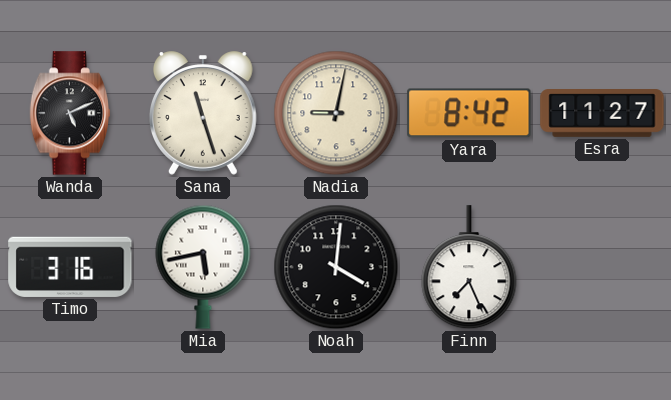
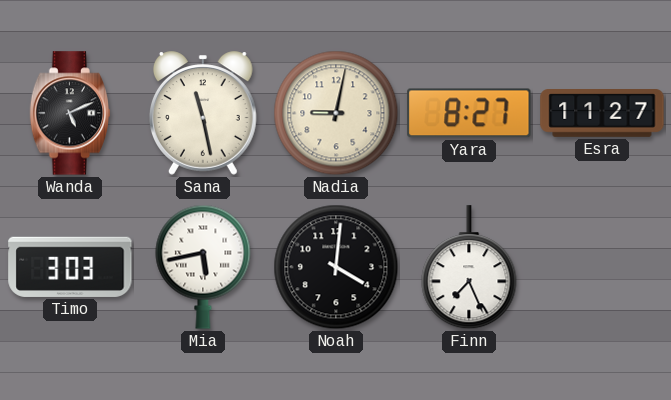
Sana: 11:27 -> 11:28 (203, 113)
Yara: 8:42 -> 8:27 (469, 113)
Timo: 3:16 -> 3:03 (70, 267)
